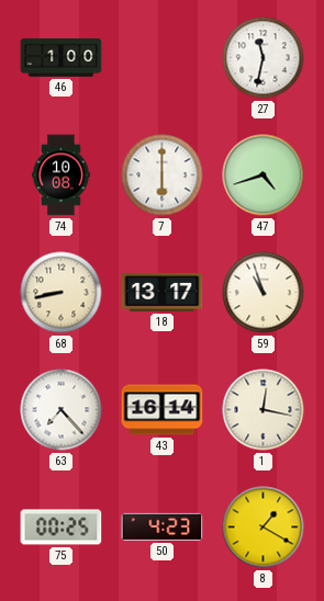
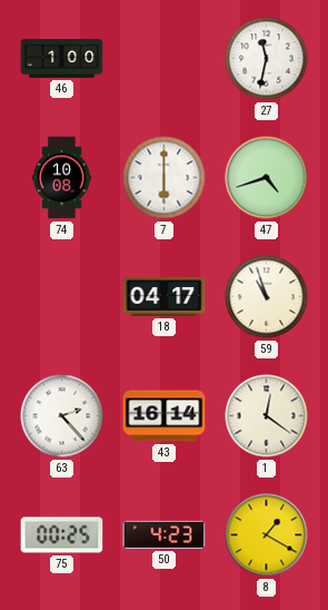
68: 8:43 -> none (62, 293)
18: 13:17 -> 04:17 (165, 296)
63: 7:23 -> 2:23 (62, 416)
1: 12:17 -> 12:21 (267, 416)
